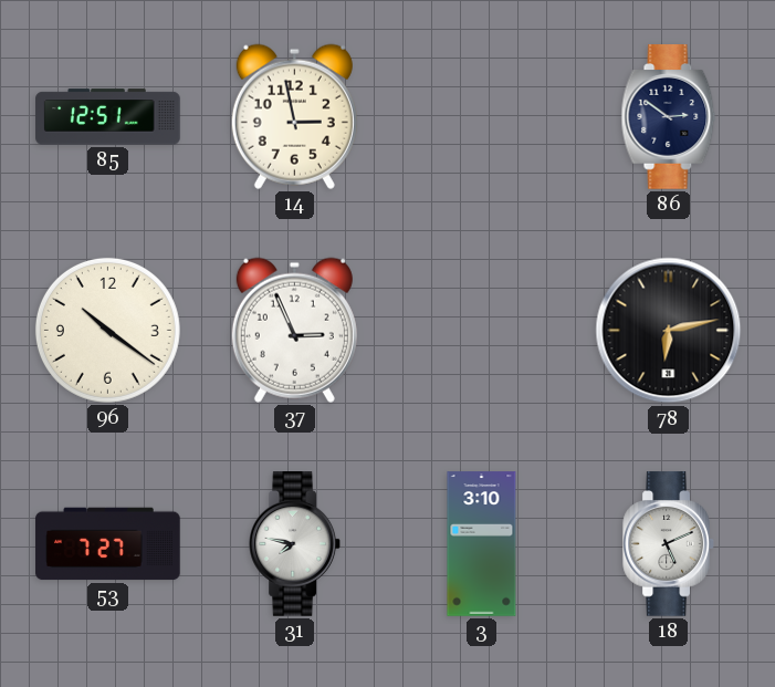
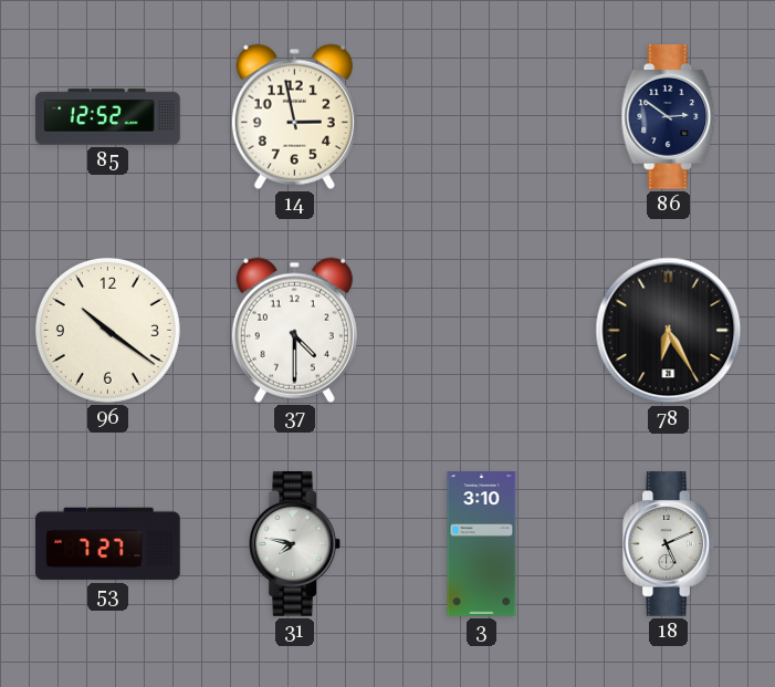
85: 12:51 -> 12:52 (108, 117)
37: 2:56 -> 4:30 (294, 330)
78: 6:13 -> 6:25 (669, 331)
